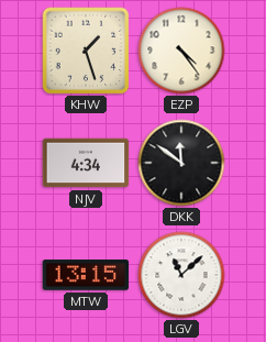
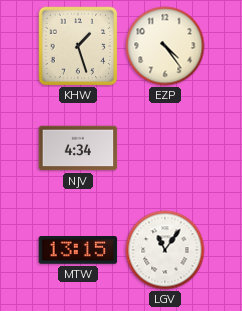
DKK: 11:51 -> none (181, 163)
LGV: 11:08 -> 11:06 (165, 250)
